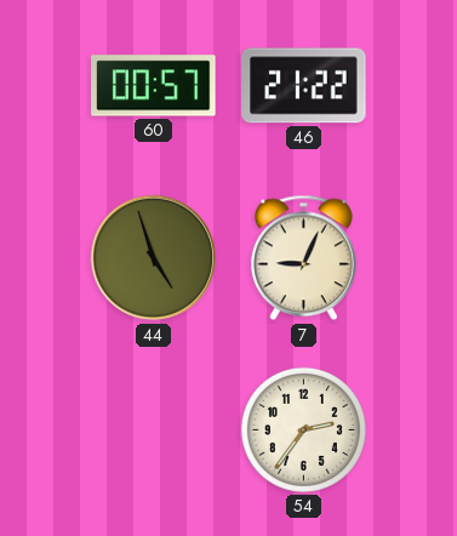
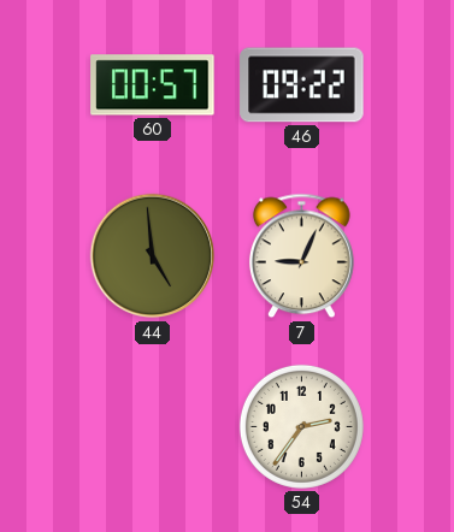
46: 21:22 -> 09:22 (302, 85)
44: 4:57 -> 4:59 (153, 256)
